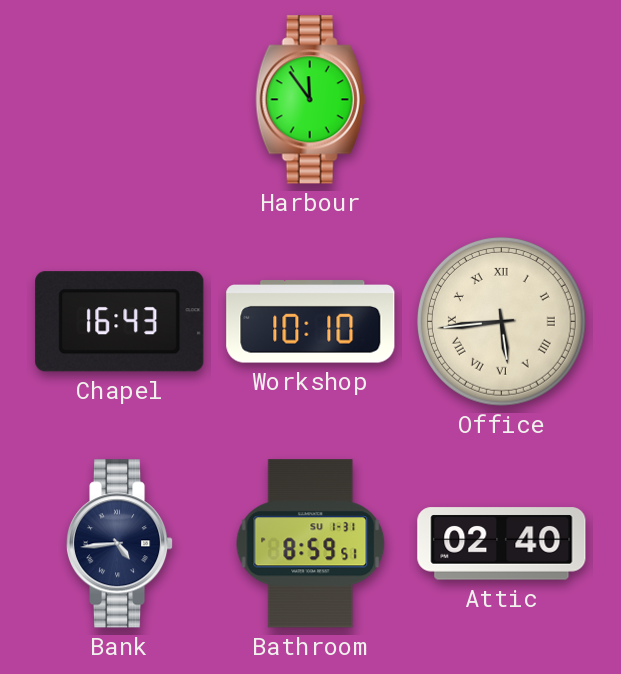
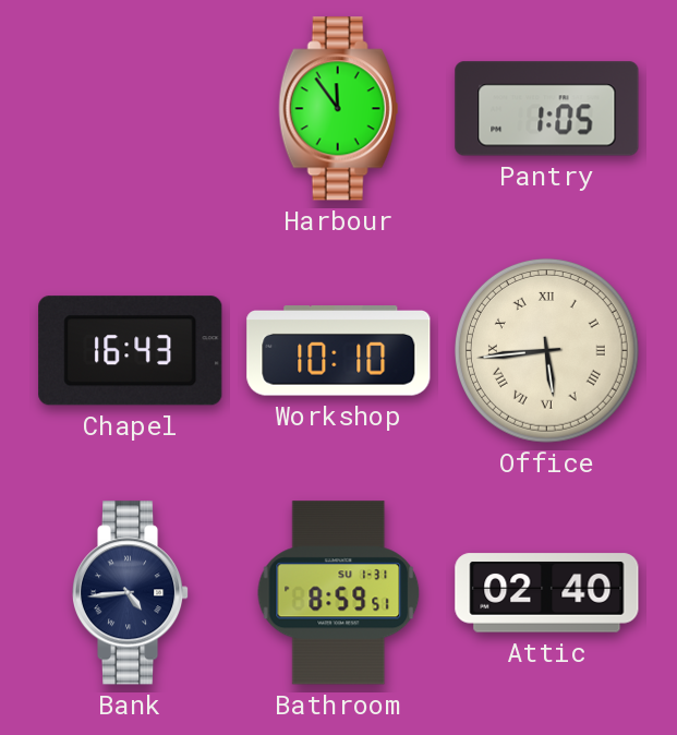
Pantry: none -> 1:05 (547, 109)
